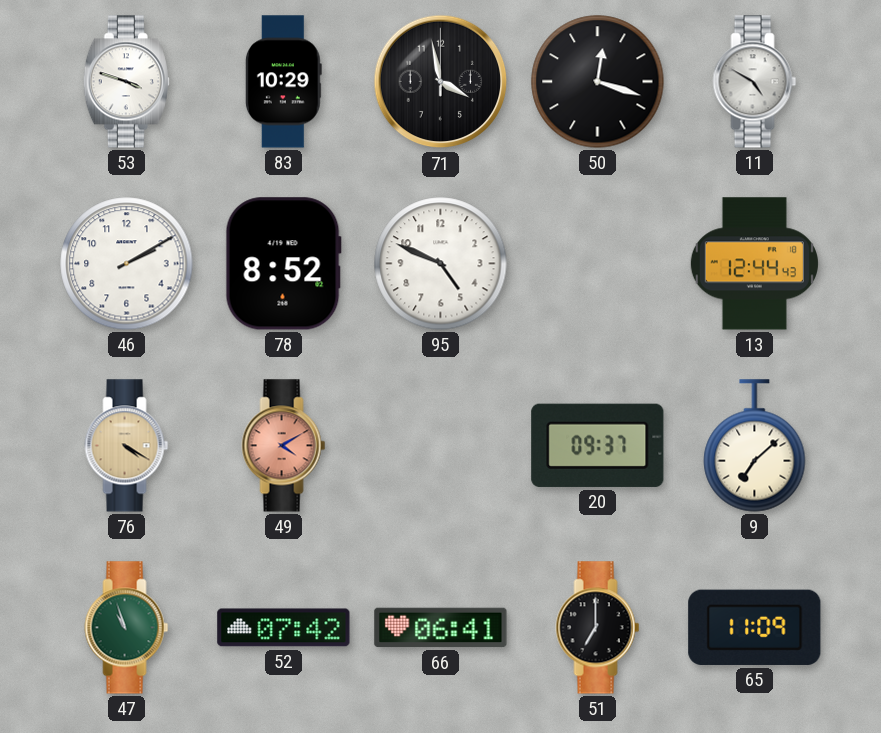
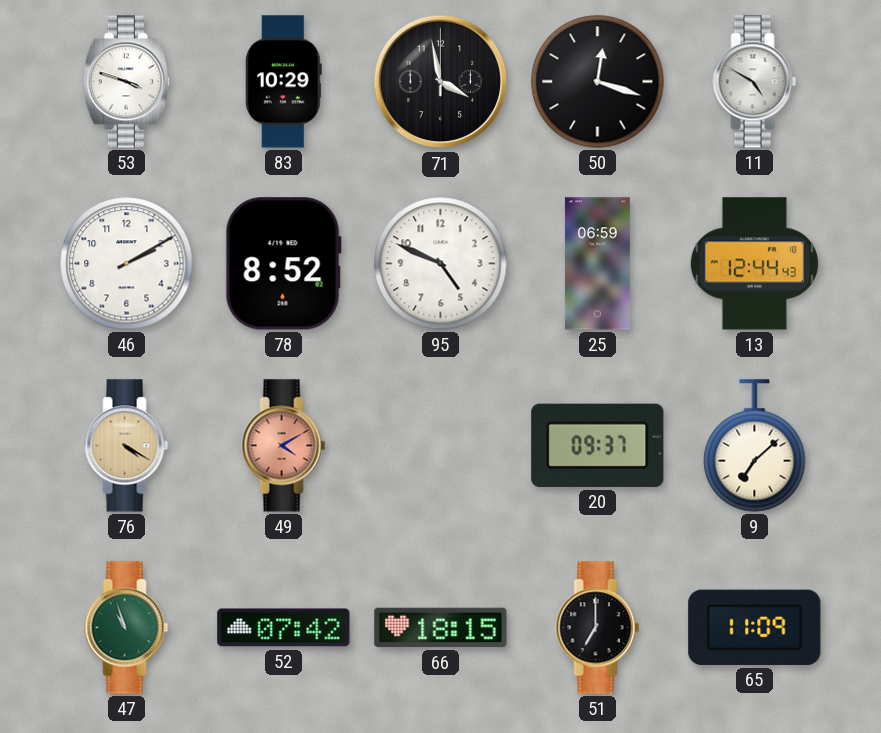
25: none -> 06:59 (597, 264)
66: 06:41 -> 18:15 (441, 628)
